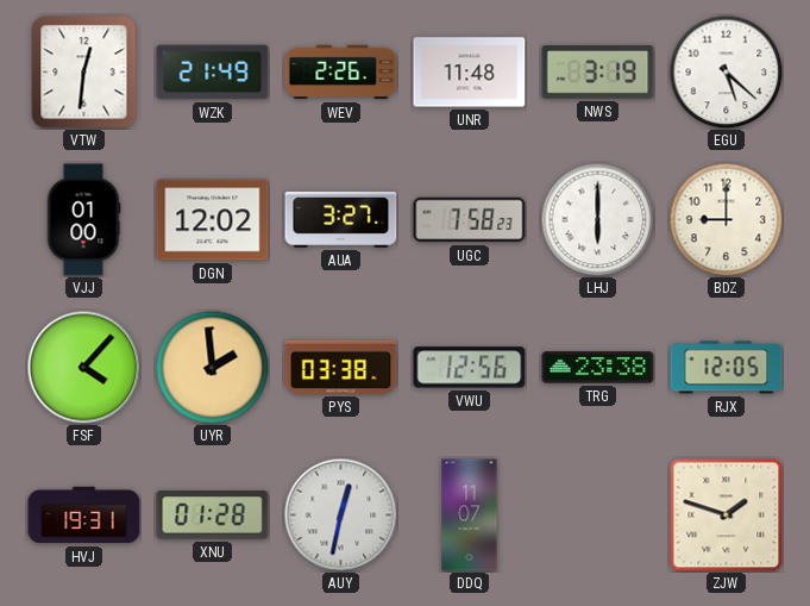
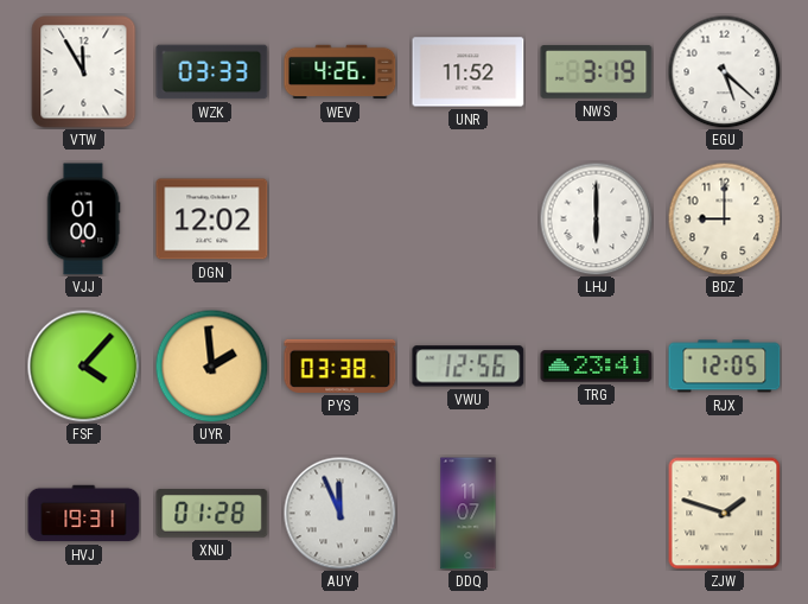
VTW: 12:31 -> 11:55 (84, 72)
WZK: 21:49 -> 03:33 (212, 72)
WEV: 2:26 -> 4:26 (341, 72)
UNR: 11:48 -> 11:52 (469, 72)
AUA: 3:27 -> none (341, 219)
UGC: 7:58 -> none (470, 220)
TRG: 23:38 -> 23:41 (597, 367)
AUY: 12:32 -> 11:56 (339, 513)
